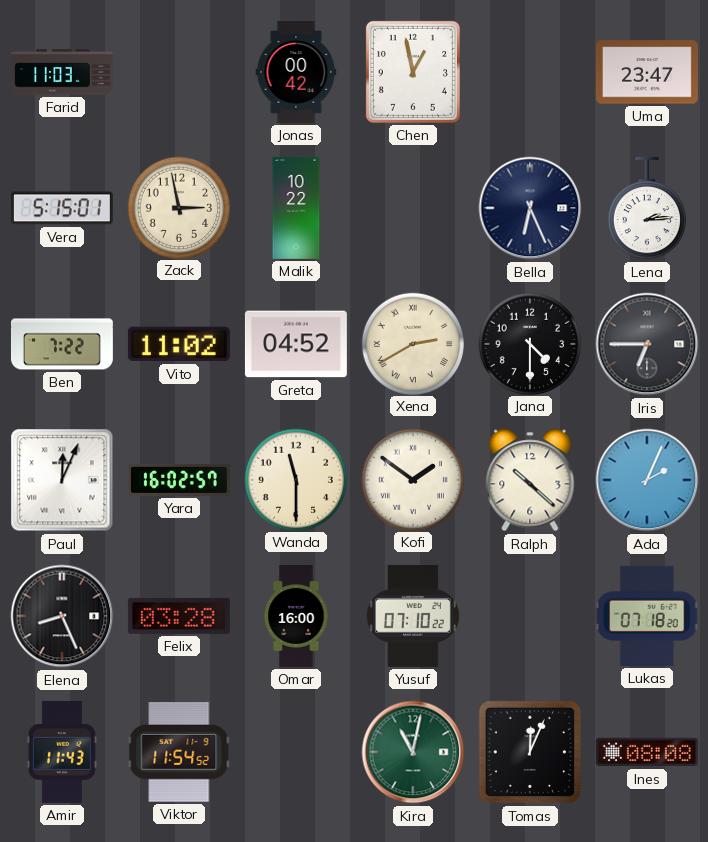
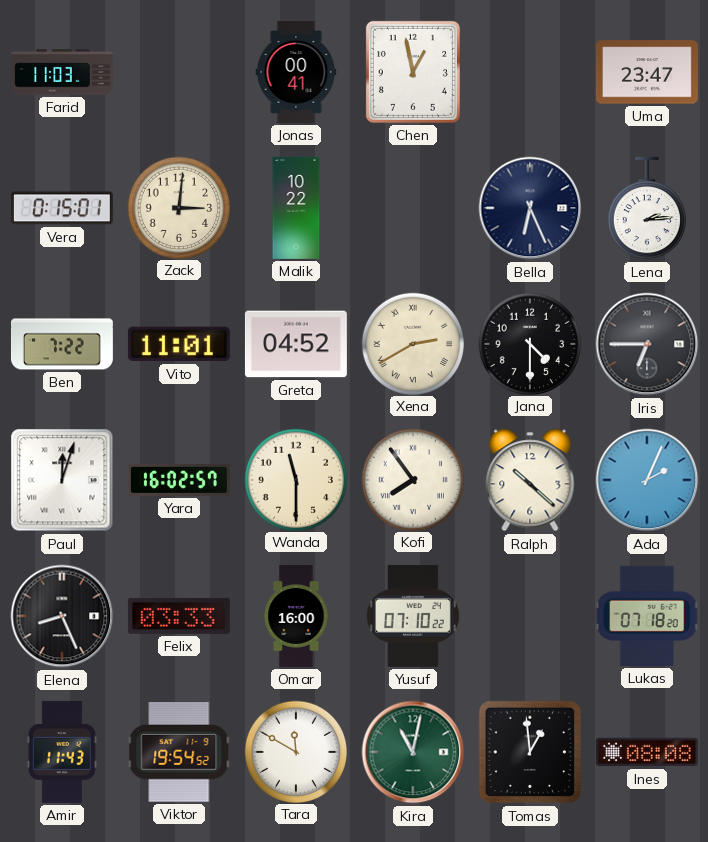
Jonas: 00:42 -> 00:41 (296, 72)
Vera: 5:15 -> 0:15 (62, 208)
Zack: 2:58 -> 3:01 (178, 207)
Vito: 11:02 -> 11:01 (179, 344)
Paul: 12:04 -> 12:03 (62, 480)
Kofi: 1:51 -> 7:54 (412, 479)
Felix: 03:28 -> 03:33 (179, 616)
Viktor: 11:54 -> 19:54 (179, 753)
Tara: none -> 11:50 (295, 751)
Tomas: 12:04 -> 12:59 (530, 752)
